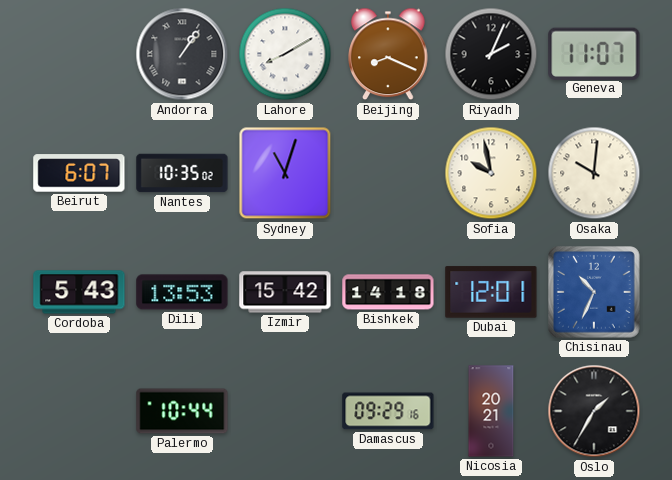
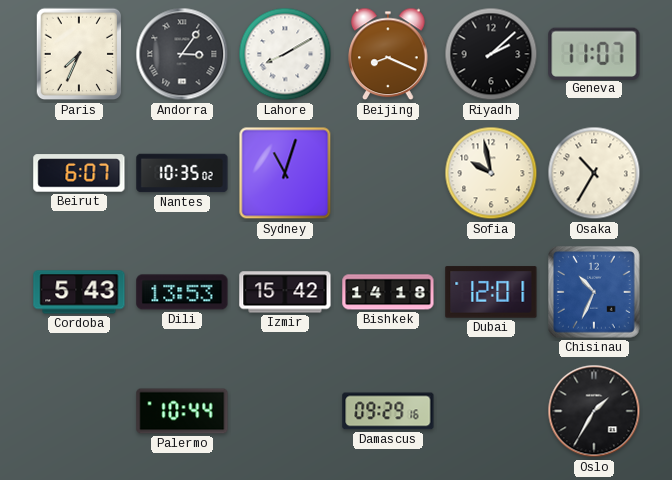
Paris: none -> 7:34 (79, 54)
Andorra: 1:06 -> 3:06 (182, 54)
Riyadh: 2:04 -> 2:08 (491, 54)
Osaka: 10:01 -> 10:35 (594, 173)
Nicosia: 20:21 -> none (491, 411)
